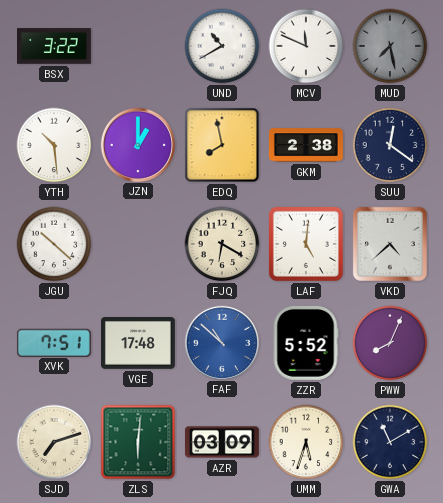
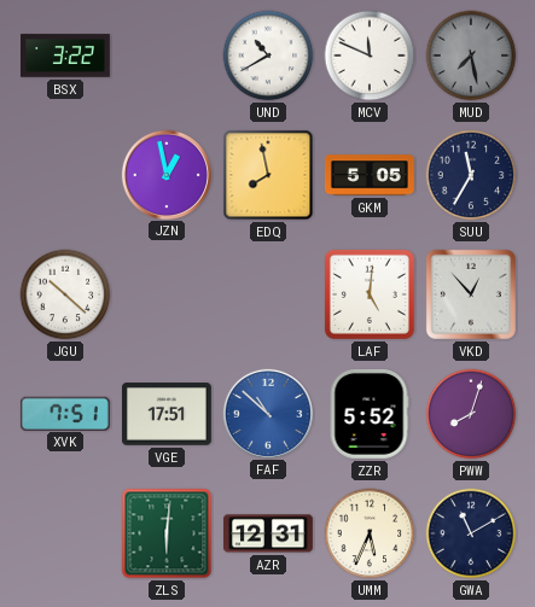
YTH: 10:29 -> none (54, 145)
JZN: 1:00 -> 12:58 (165, 174)
GKM: 2:38 -> 5:05 (370, 175)
SUU: 12:21 -> 11:35 (471, 175)
FJQ: 6:20 -> none (222, 244)
VKD: 4:38 -> 12:53 (471, 294)
VGE: 17:48 -> 17:51 (167, 414)
PWW: 8:04 -> 8:03 (471, 414)
SJD: 7:12 -> none (54, 442)
AZR: 03:09 -> 12:31 (268, 533)
UMM: 5:33 -> 5:34 (370, 533)
